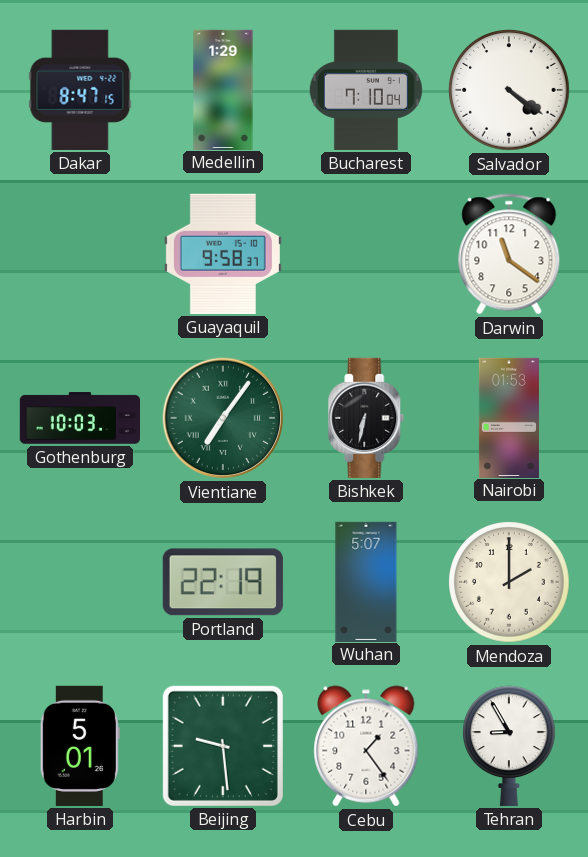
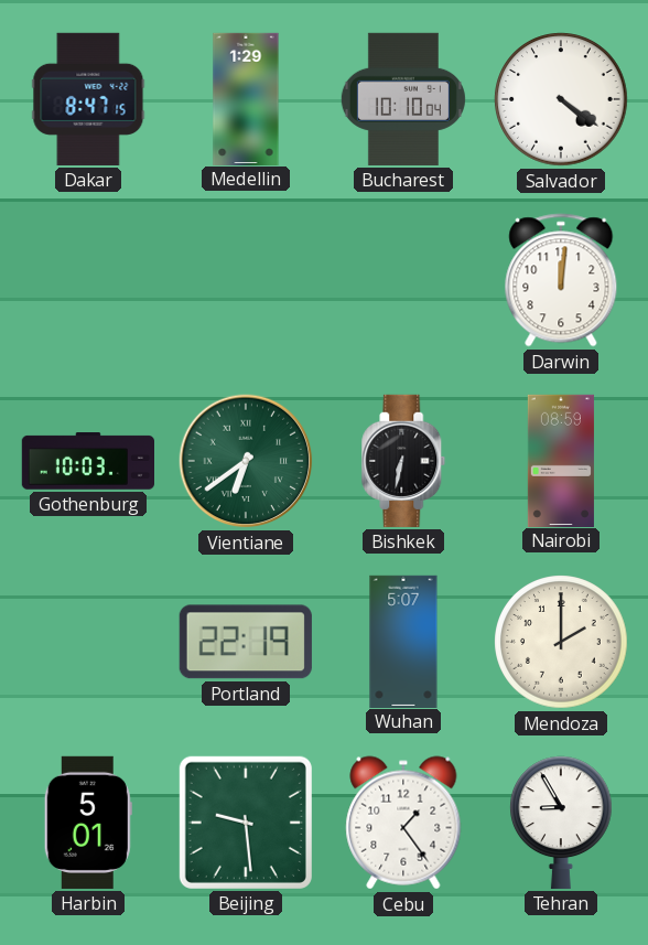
Bucharest: 7:10 -> 10:10 (403, 99)
Guayaquil: 9:58 -> none (223, 254)
Darwin: 11:21 -> 12:01 (561, 280)
Vientiane: 7:06 -> 6:39 (246, 461)
Nairobi: 01:53 -> 08:59 (561, 460)
